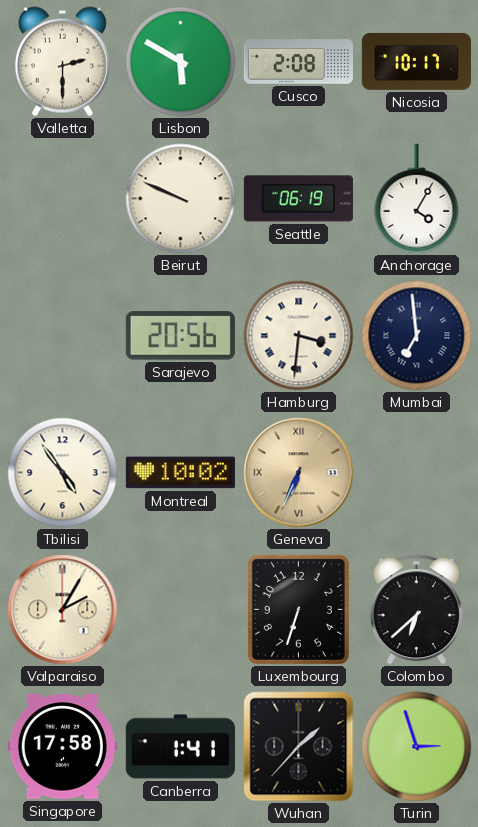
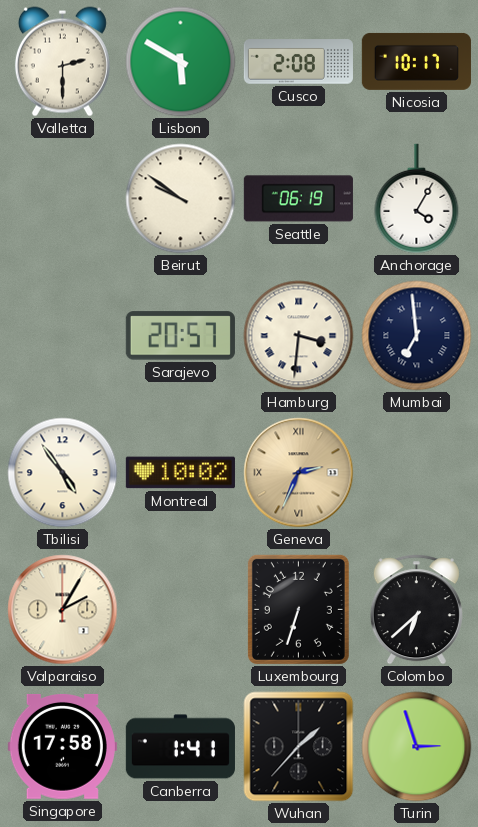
Beirut: 9:49 -> 9:51 (181, 199)
Sarajevo: 20:56 -> 20:57 (180, 336)
Geneva: 6:34 -> 2:34 (299, 473)
